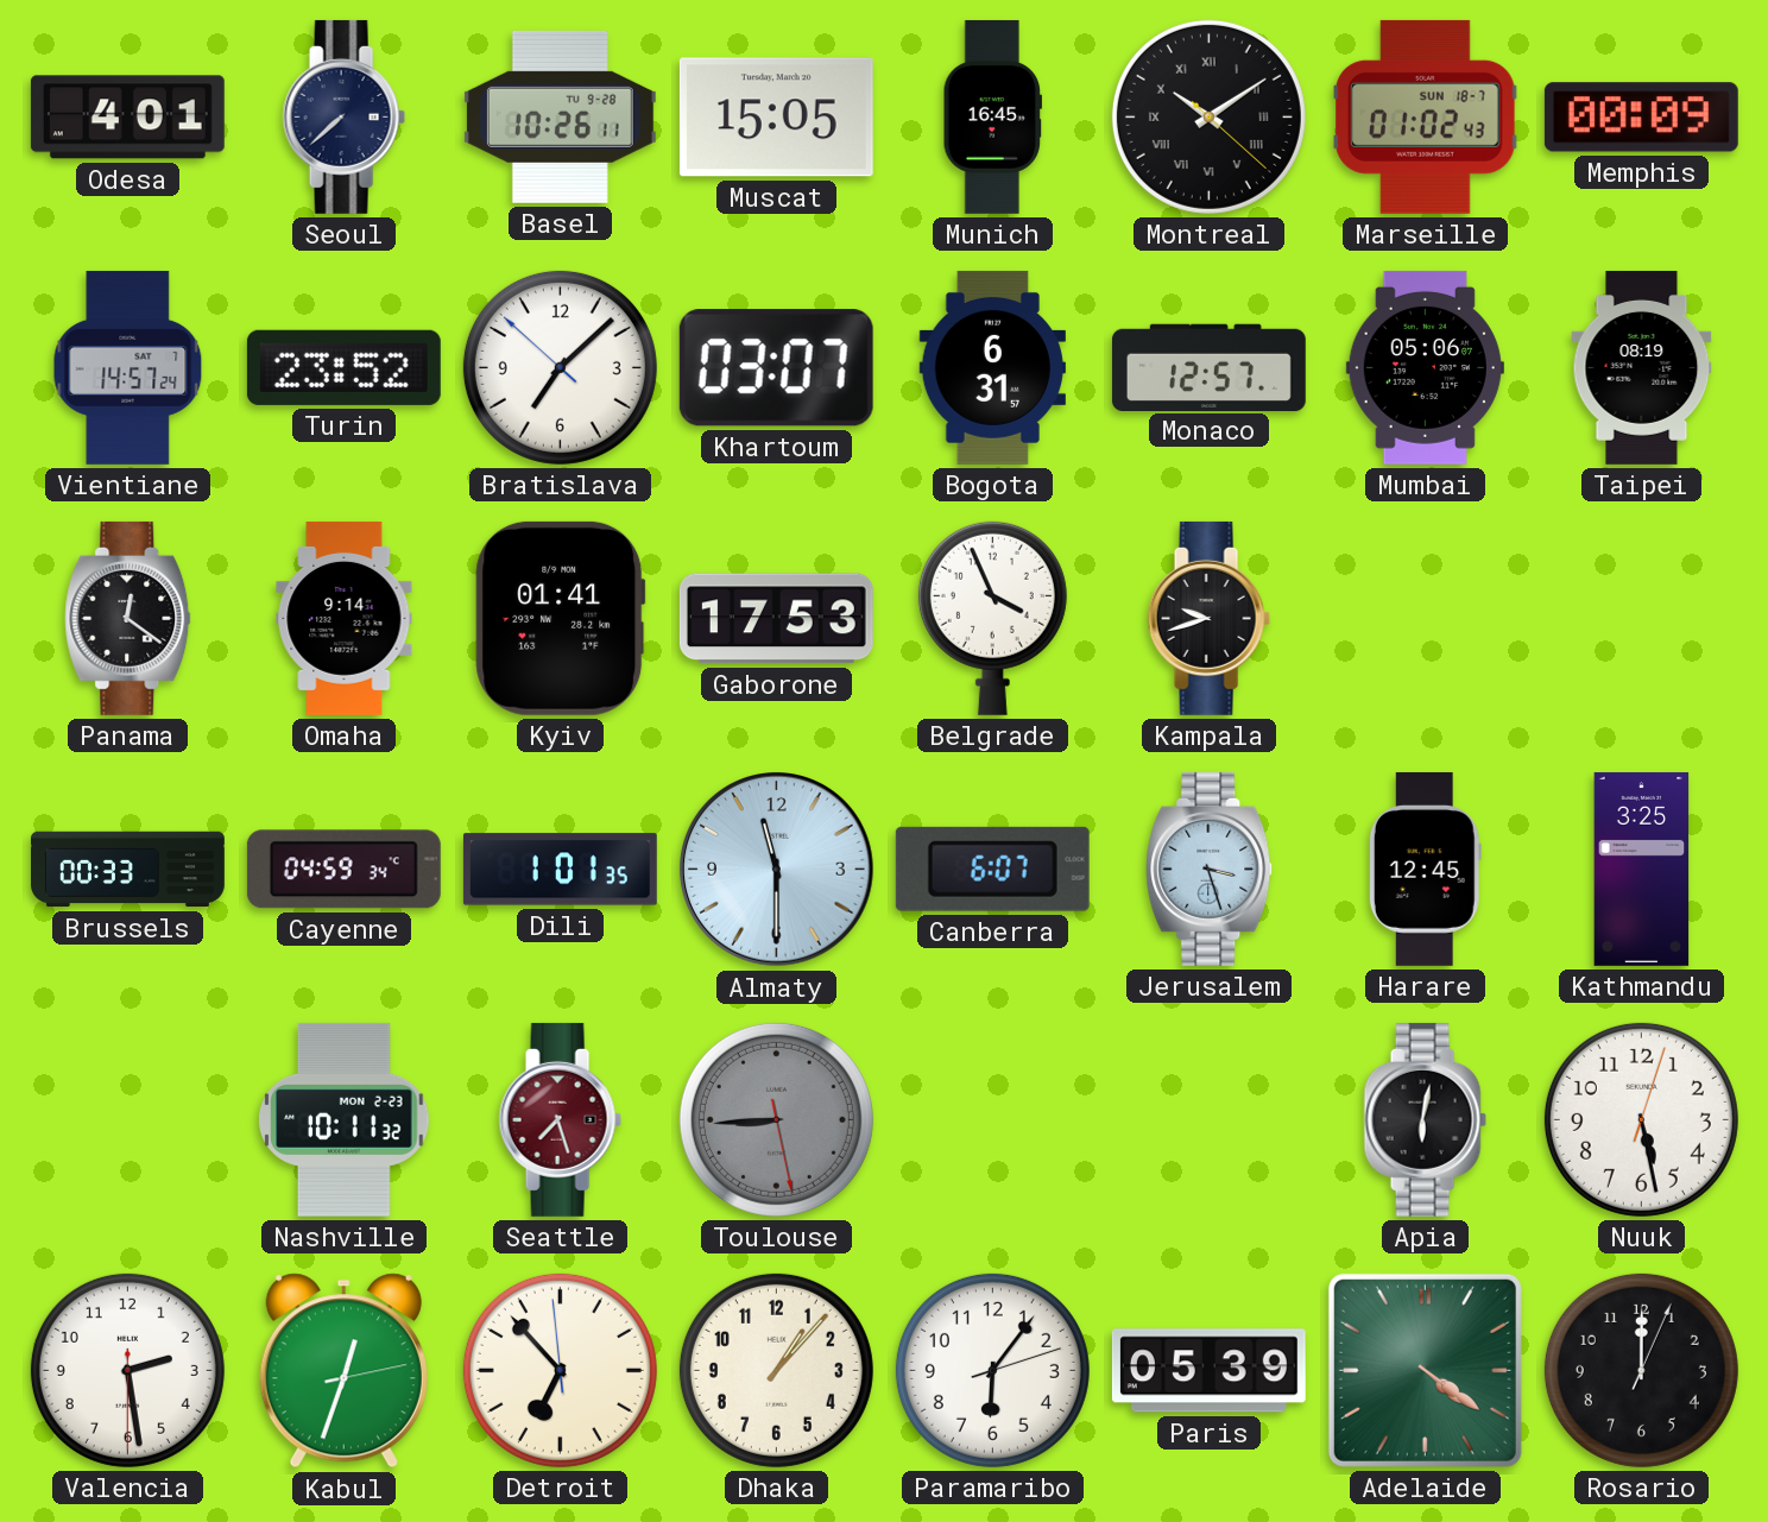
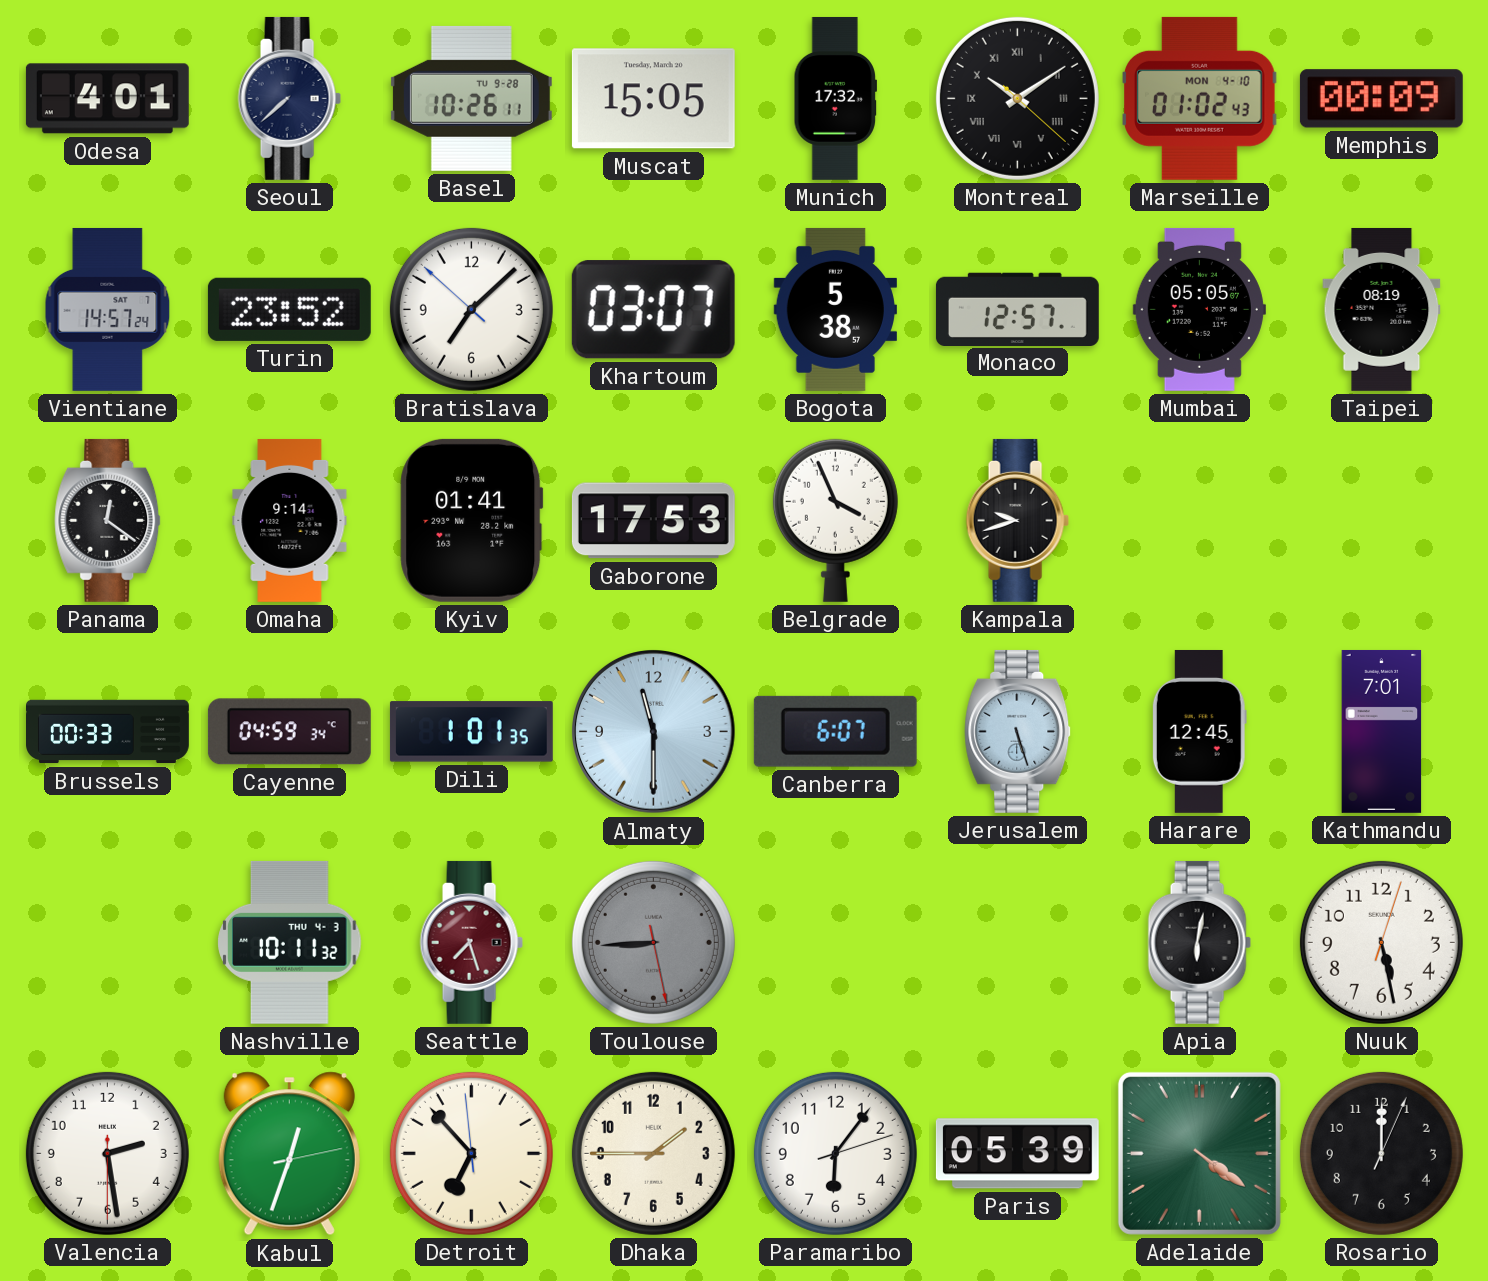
Munich: 16:45 -> 17:32 (835, 98)
Marseille date: SUN 18-7 -> MON 4-10 (1200, 98)
Bogota: 6:31 -> 5:38 (835, 309)
Mumbai: 05:06 -> 05:05 (1199, 309)
Jerusalem: 3:27 -> 5:27 (1018, 731)
Kathmandu: 3:25 -> 7:01 (1382, 731)
Nashville date: MON 2-23 -> THU 4-3 (290, 942)
Dhaka: 1:07 -> 1:45 (653, 1153)
